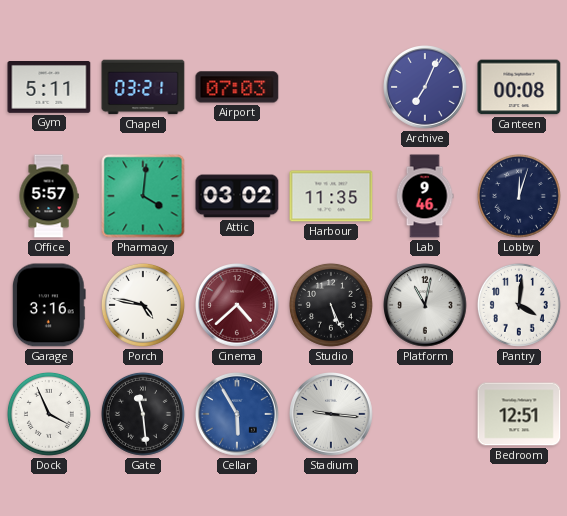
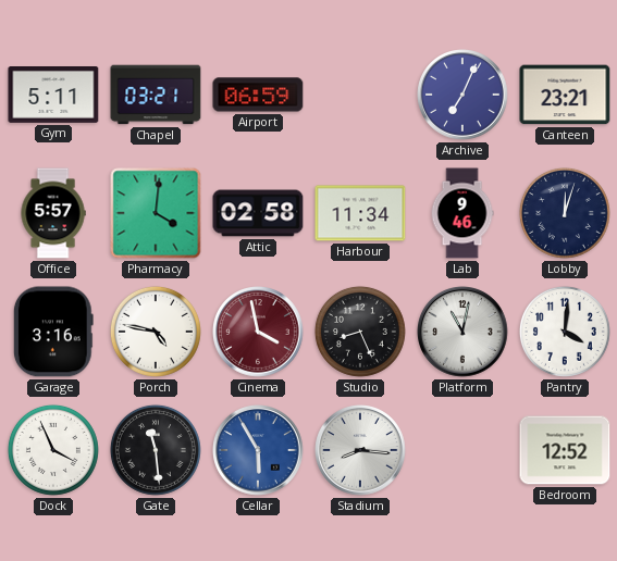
Airport: 07:03 -> 06:59 (258, 95)
Canteen: 00:08 -> 23:21 (565, 95)
Attic: 03:02 -> 02:58 (258, 213)
Harbour: 11:35 -> 11:34 (360, 213)
Cinema: 4:38 -> 3:58 (259, 333)
Studio: 5:26 -> 8:26 (360, 332)
Stadium: 9:16 -> 8:16 (361, 451)
Bedroom: 12:51 -> 12:52 (565, 450)
